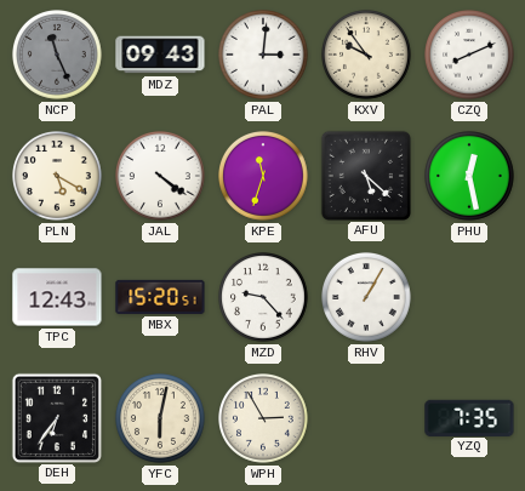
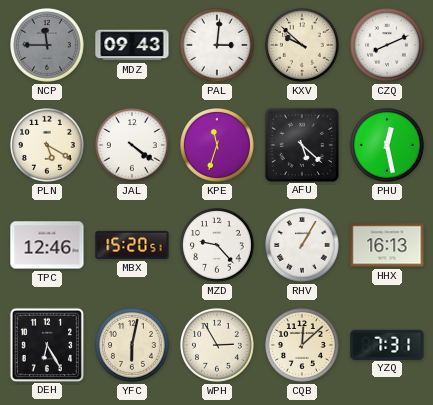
NCP: 11:26 -> 11:45 (48, 46)
KXV: 9:54 -> 9:52 (303, 46)
TPC: 12:43 -> 12:46 (47, 245)
HHX: none -> 16:13 (387, 245)
DEH: 6:36 -> 6:25 (46, 344)
CQB: none -> 12:08 (303, 346)
YZQ: 7:35 -> 7:31 (387, 344)
